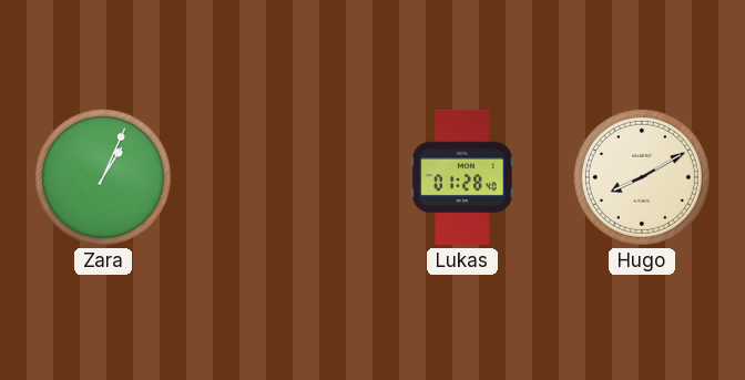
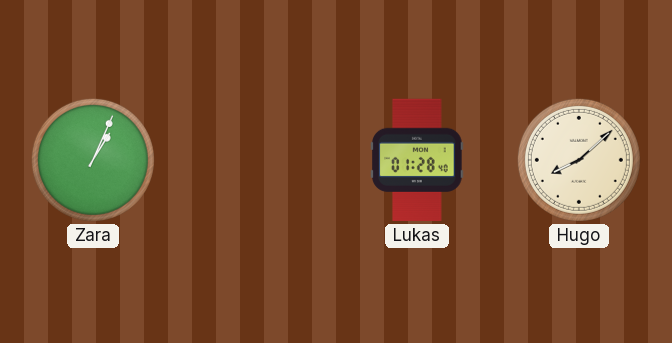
Hugo: 8:10 -> 8:08 (579, 160)
